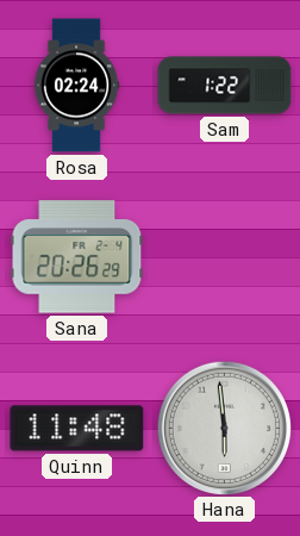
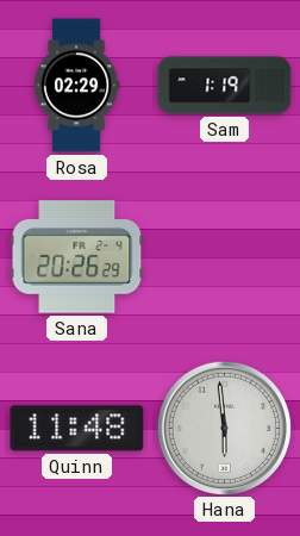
Rosa: 02:24 -> 02:29 (76, 86)
Sam: 1:22 -> 1:19 (225, 86)
